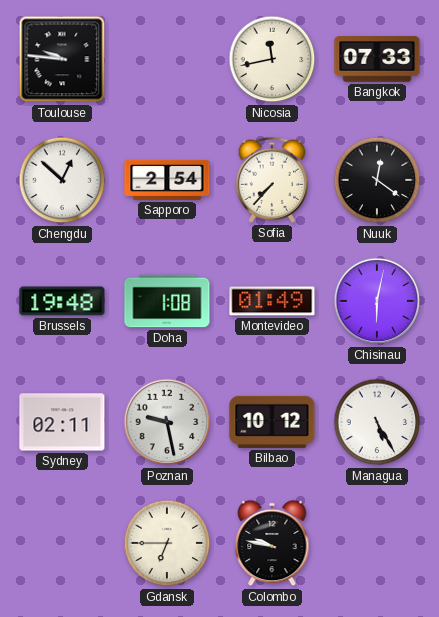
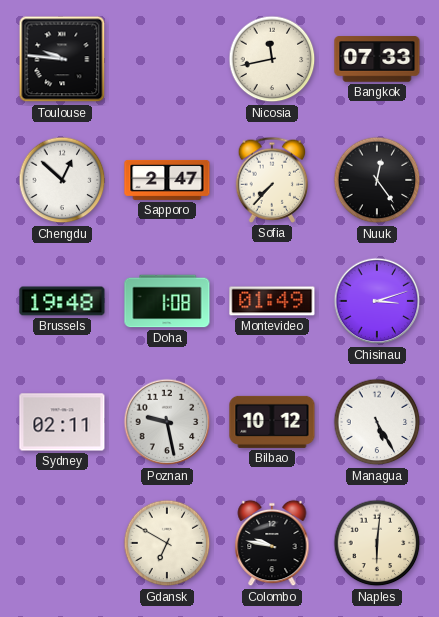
Sapporo: 2:54 -> 2:47 (167, 180)
Nuuk: 12:21 -> 12:24 (377, 180)
Chisinau: 6:02 -> 3:12 (377, 301)
Gdansk: 6:45 -> 6:50 (167, 543)
Naples: none -> 6:01 (377, 543)
